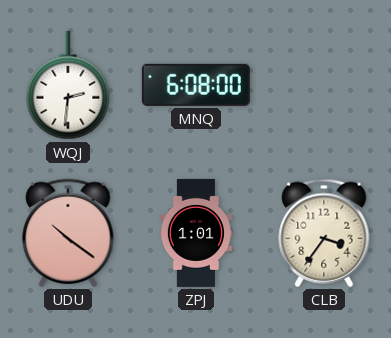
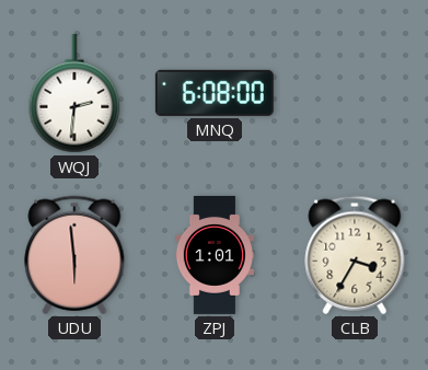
UDU: 10:21 -> 5:59 (74, 255)
CLB: 3:36 -> 3:35 (355, 255)
